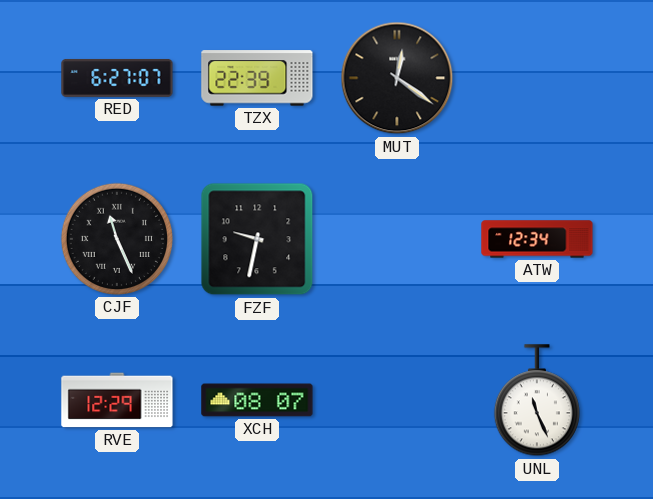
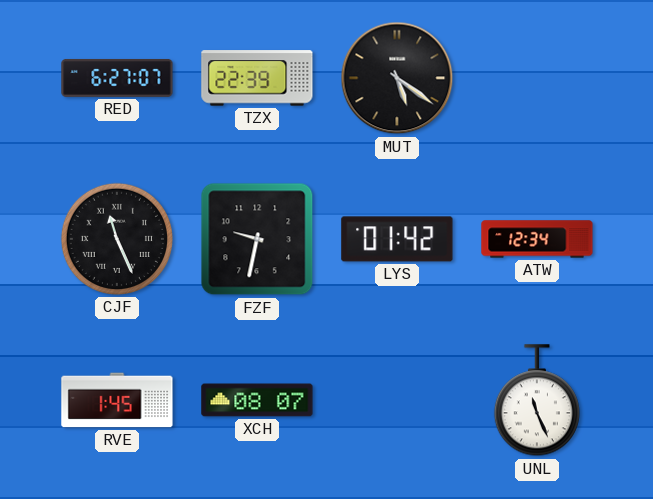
MUT: 12:21 -> 5:21 (397, 78)
LYS: none -> 01:42 (397, 239)
RVE: 12:29 -> 1:45 (117, 400)
